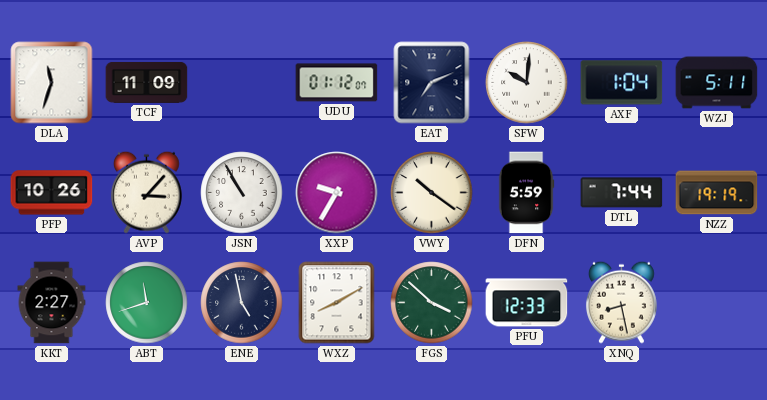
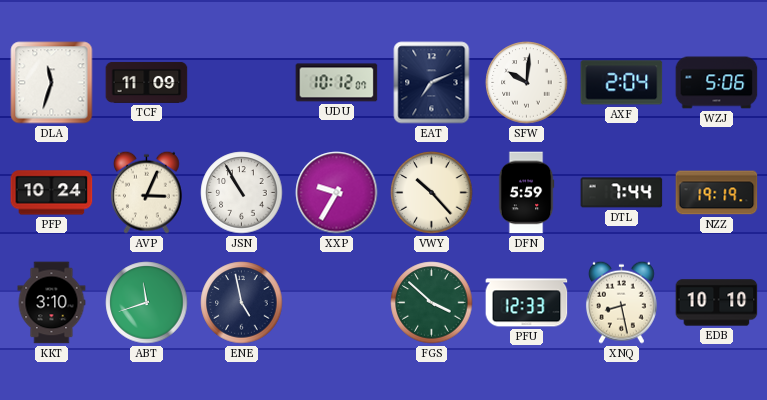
UDU: 01:12 -> 10:12 (337, 83)
AXF: 1:04 -> 2:04 (622, 83)
WZJ: 5:11 -> 5:06 (717, 83)
PFP: 10:26 -> 10:24 (52, 193)
AVP: 3:07 -> 3:04 (146, 192)
VWY: 10:21 -> 10:23 (432, 193)
KKT: 2:27 -> 3:10 (52, 303)
WXZ: 8:10 -> none (337, 303)
EDB: none -> 10:10 (717, 303)
